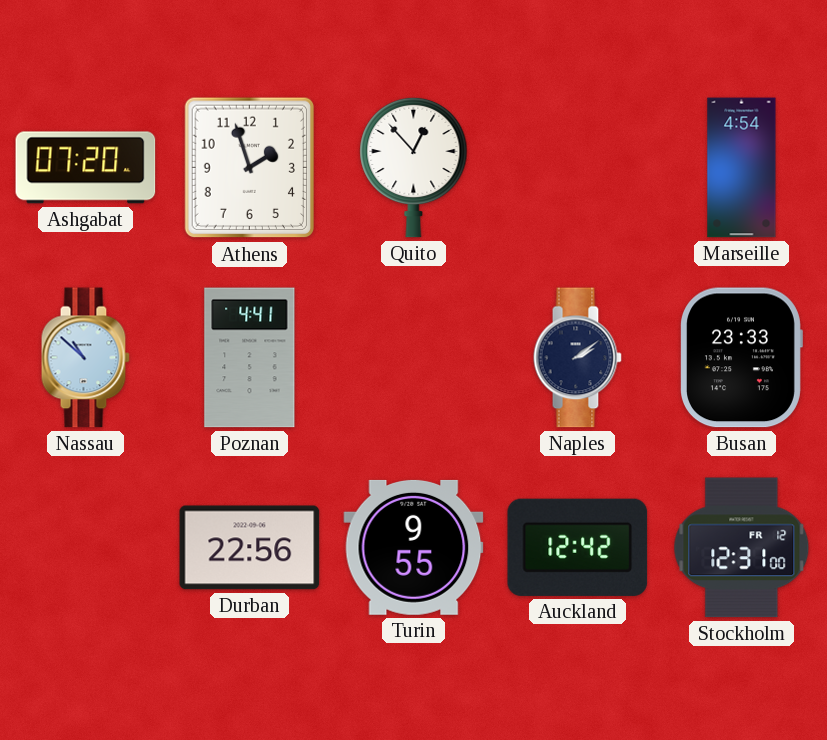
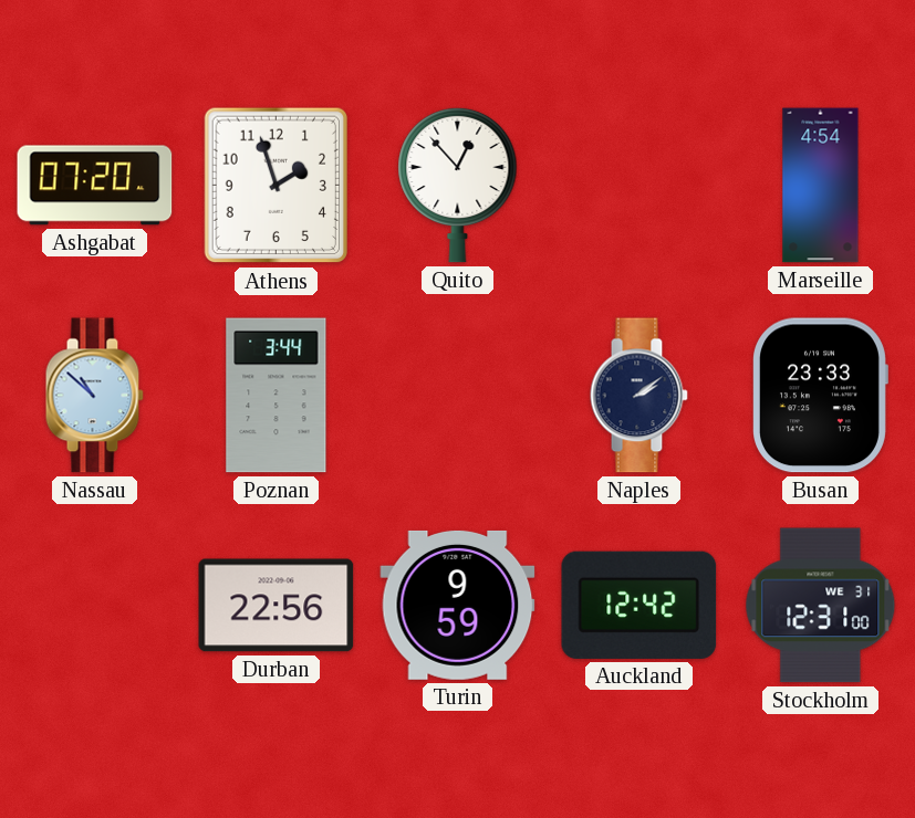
Poznan: 4:41 -> 3:44 (277, 396)
Turin: 9:55 -> 9:59 (458, 605)
Stockholm date: FR 12 -> WE 31 (821, 606)
